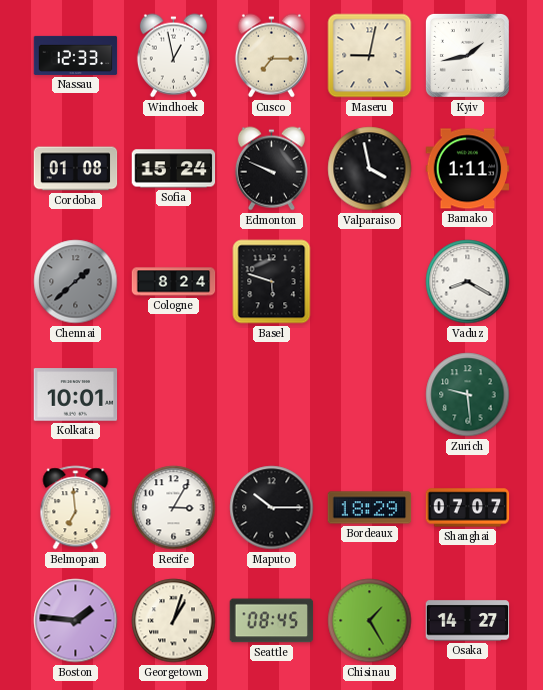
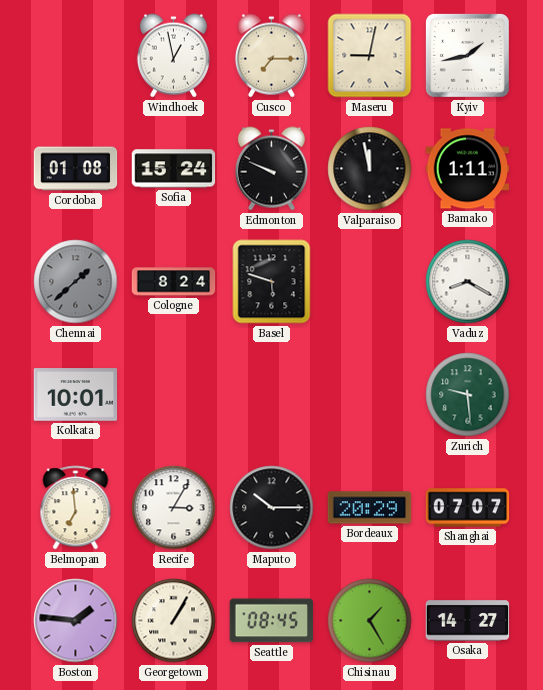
Nassau: 12:33 -> none (76, 55)
Valparaiso: 3:58 -> 11:58 (370, 169)
Bordeaux: 18:29 -> 20:29 (370, 508)
Georgetown: 1:03 -> 1:05 (174, 621)
